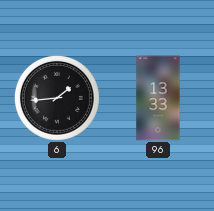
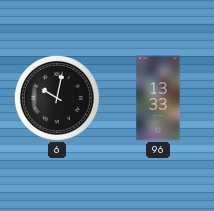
6: 1:44 -> 10:02 (57, 98)
